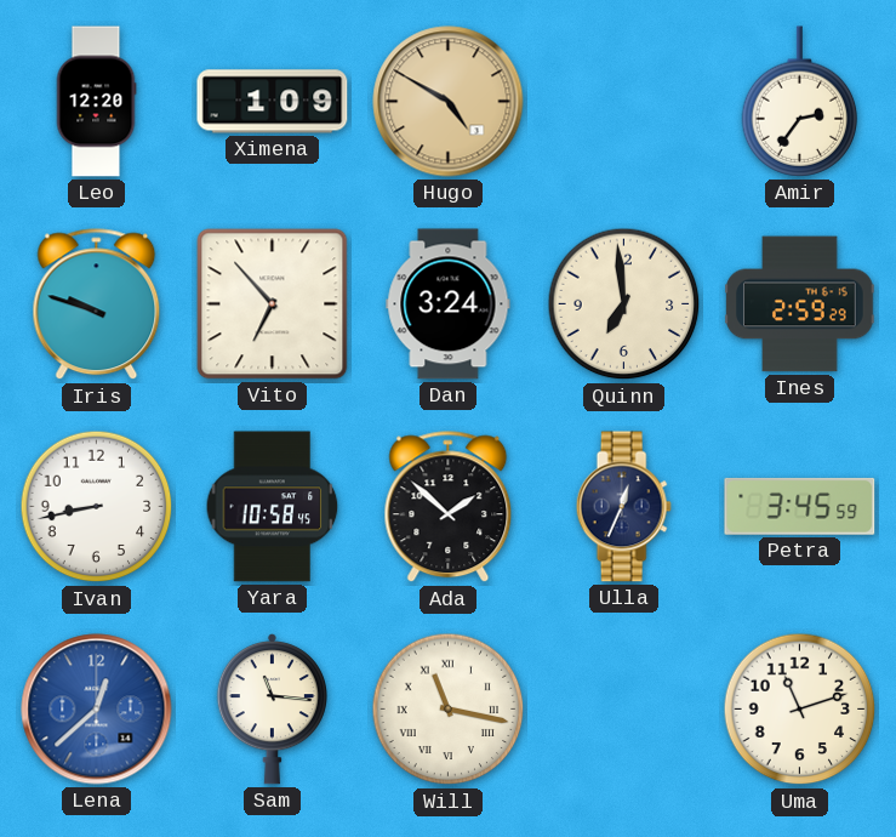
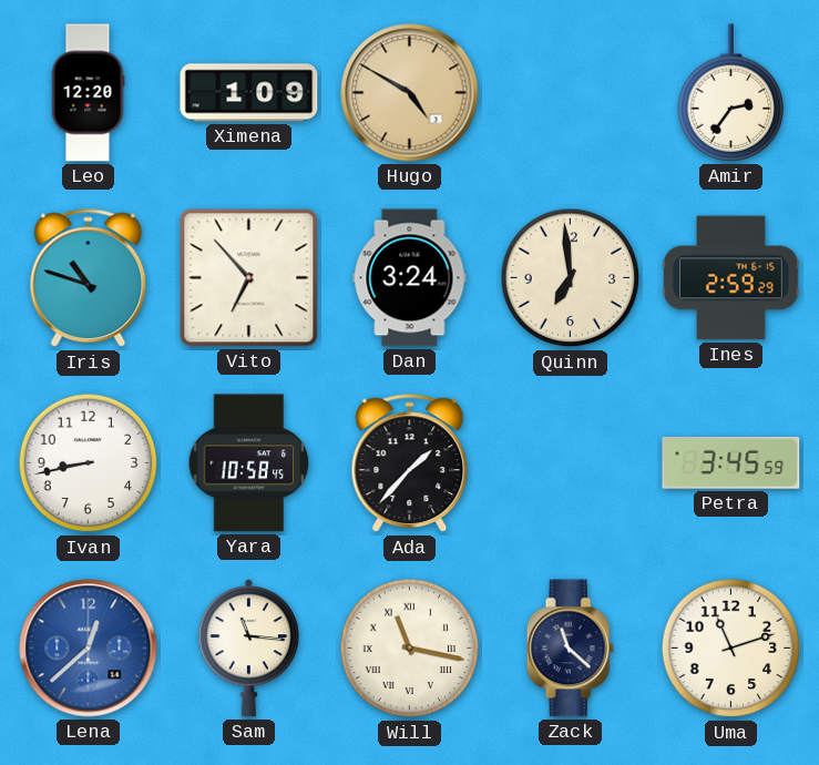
Iris: 9:48 -> 10:48 (89, 278)
Ada: 1:52 -> 1:37 (410, 463)
Ulla: 12:34 -> none (623, 507)
Zack: none -> 11:22 (570, 649)
